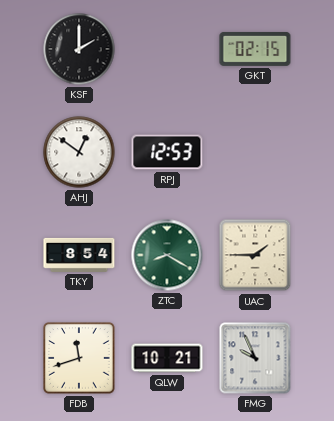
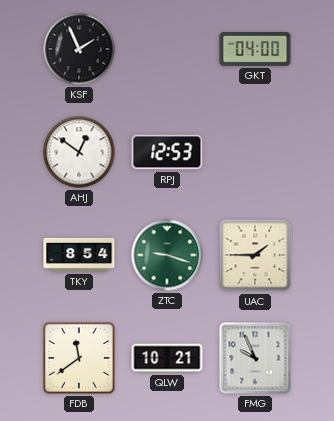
KSF: 2:00 -> 1:56 (79, 49)
GKT: 02:15 -> 04:00 (255, 49)
ZTC: 8:20 -> 9:18 (167, 255)
FDB: 11:42 -> 11:39 (80, 359)
